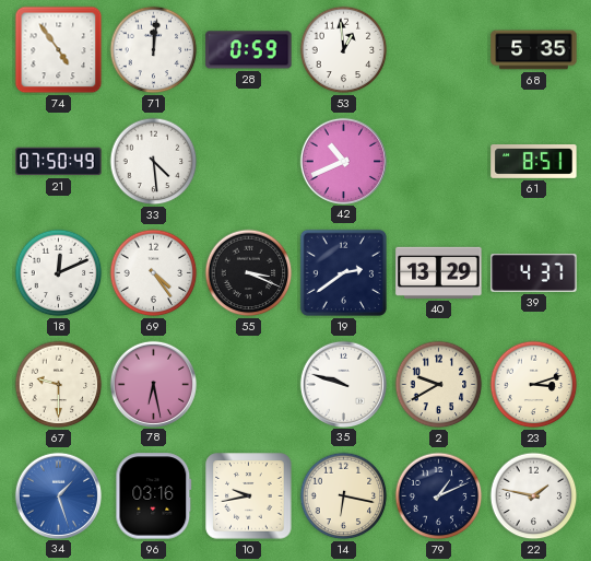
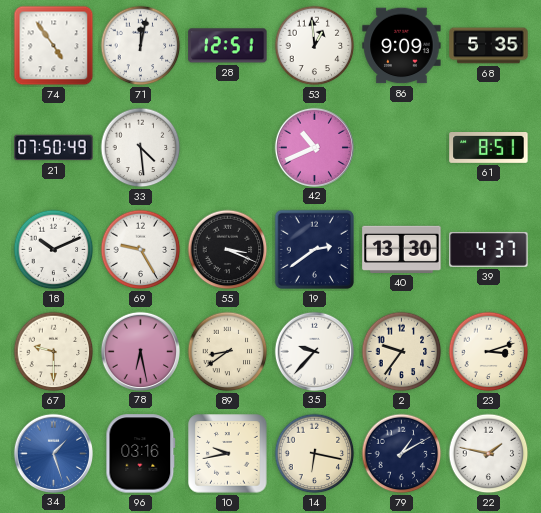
71: 12:01 -> 12:02 (141, 46)
28: 0:59 -> 12:51 (228, 46)
86: none -> 9:09 (402, 46)
18: 12:11 -> 10:11 (54, 250)
69: 4:24 -> 9:25 (141, 250)
40: 13:29 -> 13:30 (402, 249)
89: none -> 8:39 (228, 352)
35: 9:48 -> 9:37 (314, 351)
2: 9:40 -> 9:36 (402, 352)
79: 1:11 -> 1:10 (402, 454)
